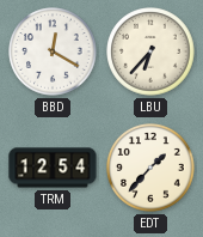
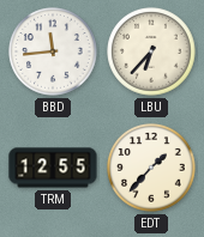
BBD: 12:20 -> 11:44 (53, 51)
TRM: 12:54 -> 12:55 (53, 168)
